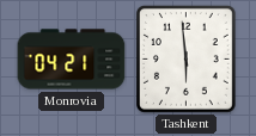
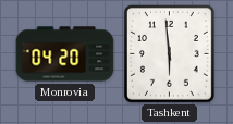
Monrovia: 04:21 -> 04:20 (65, 54)
